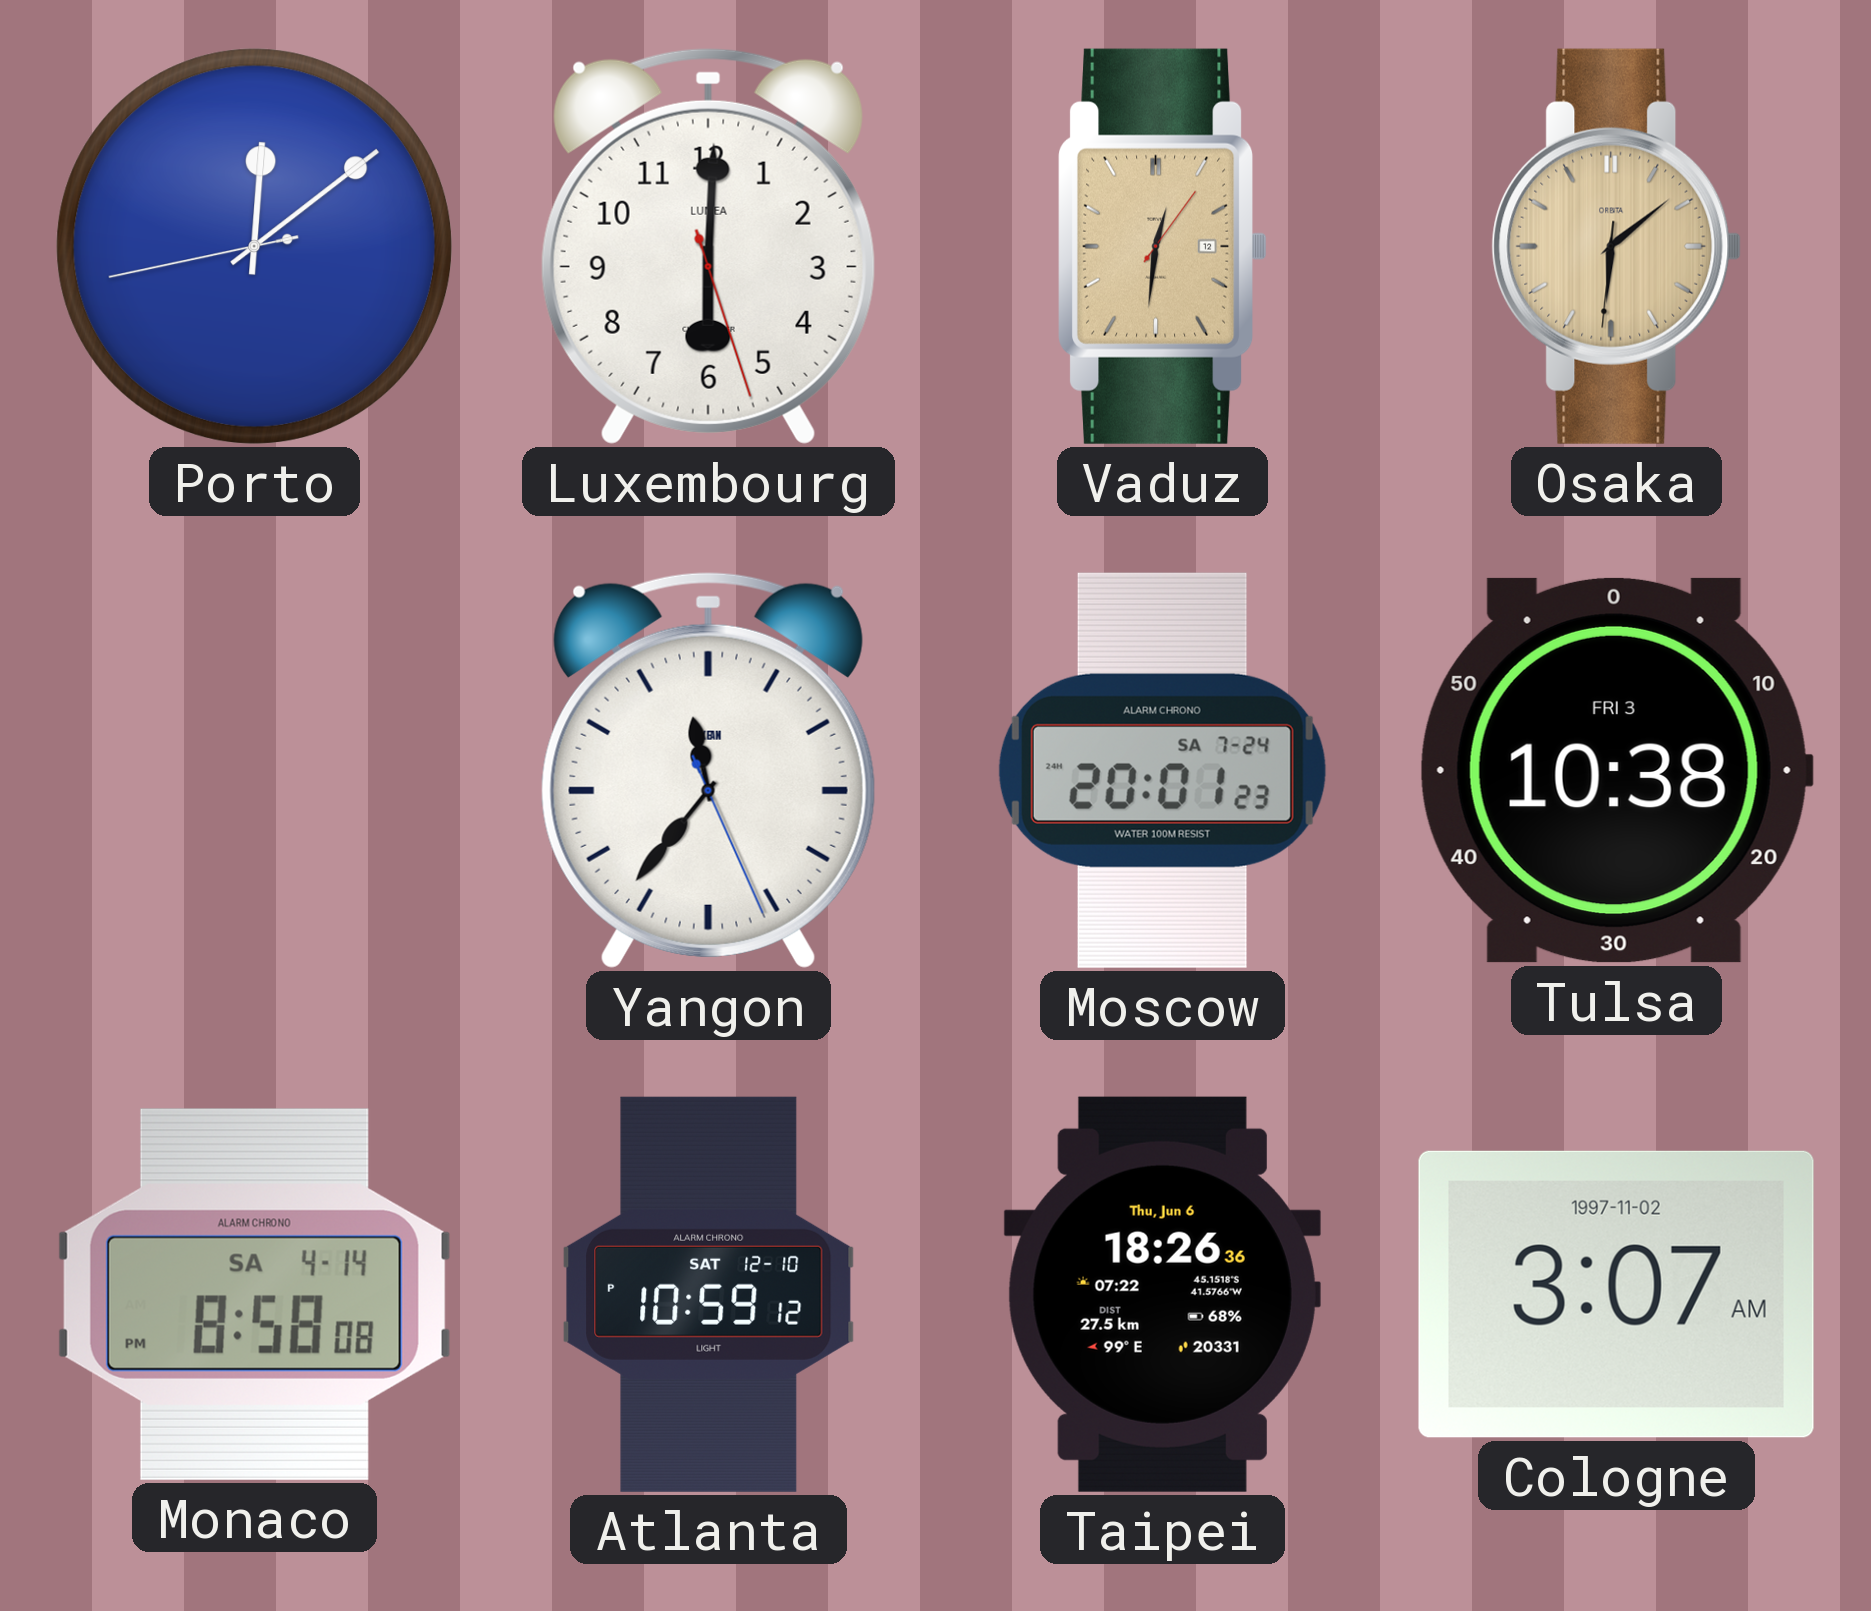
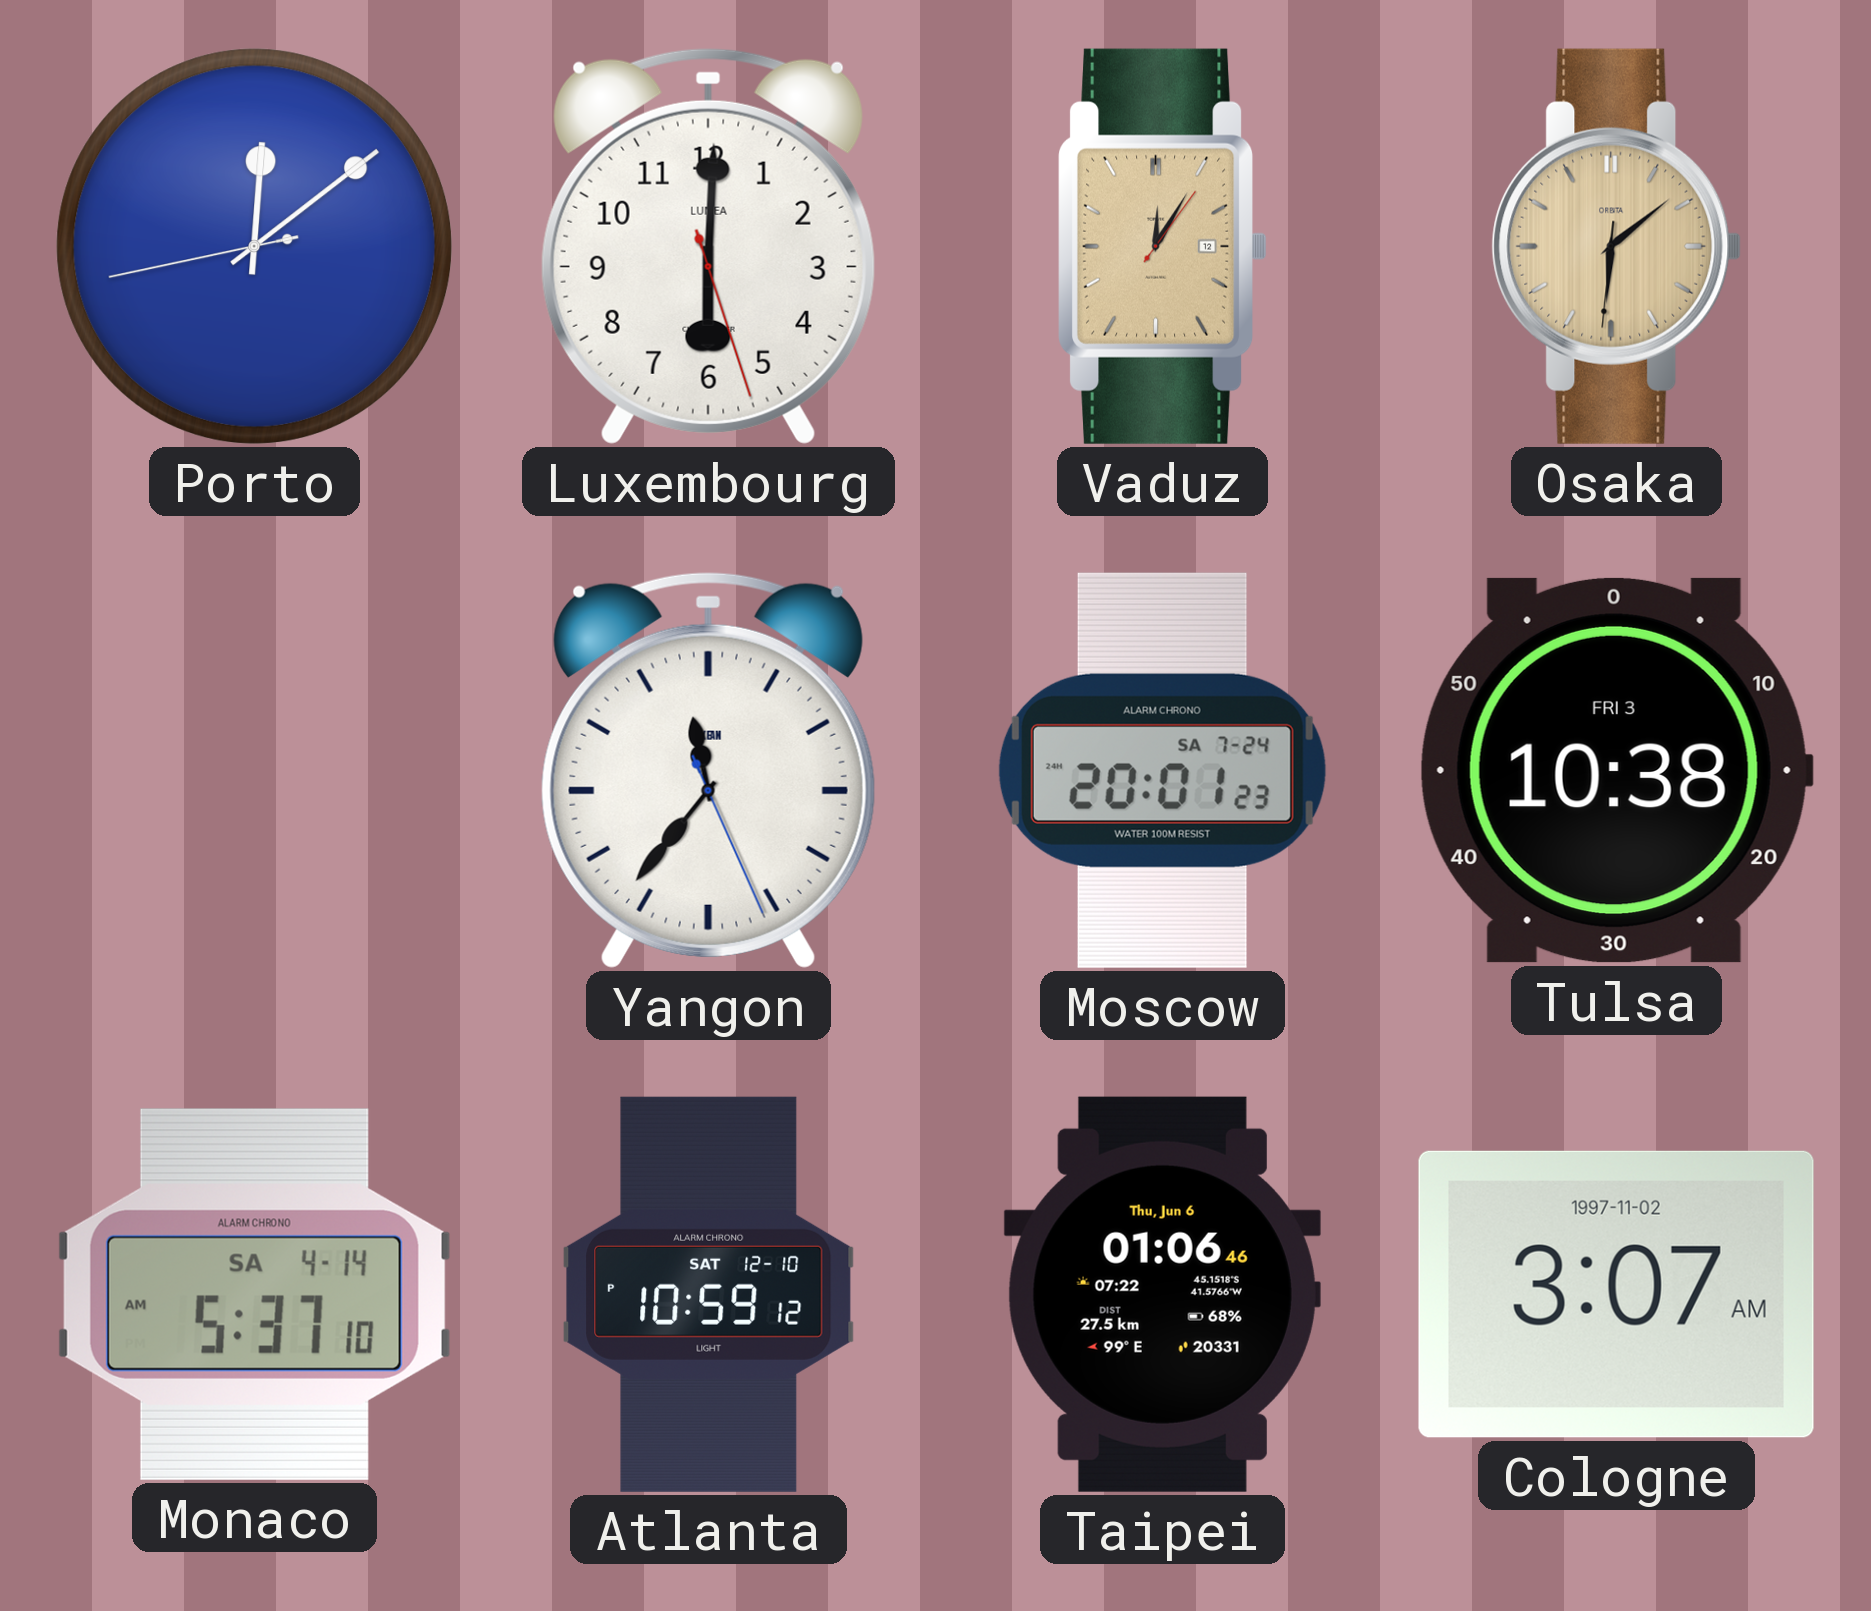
Vaduz: 12:31 -> 12:05 (1163, 246)
Monaco: 8:58 -> 5:37 (254, 1294)
Taipei: 18:26 -> 01:06 (1162, 1294)
